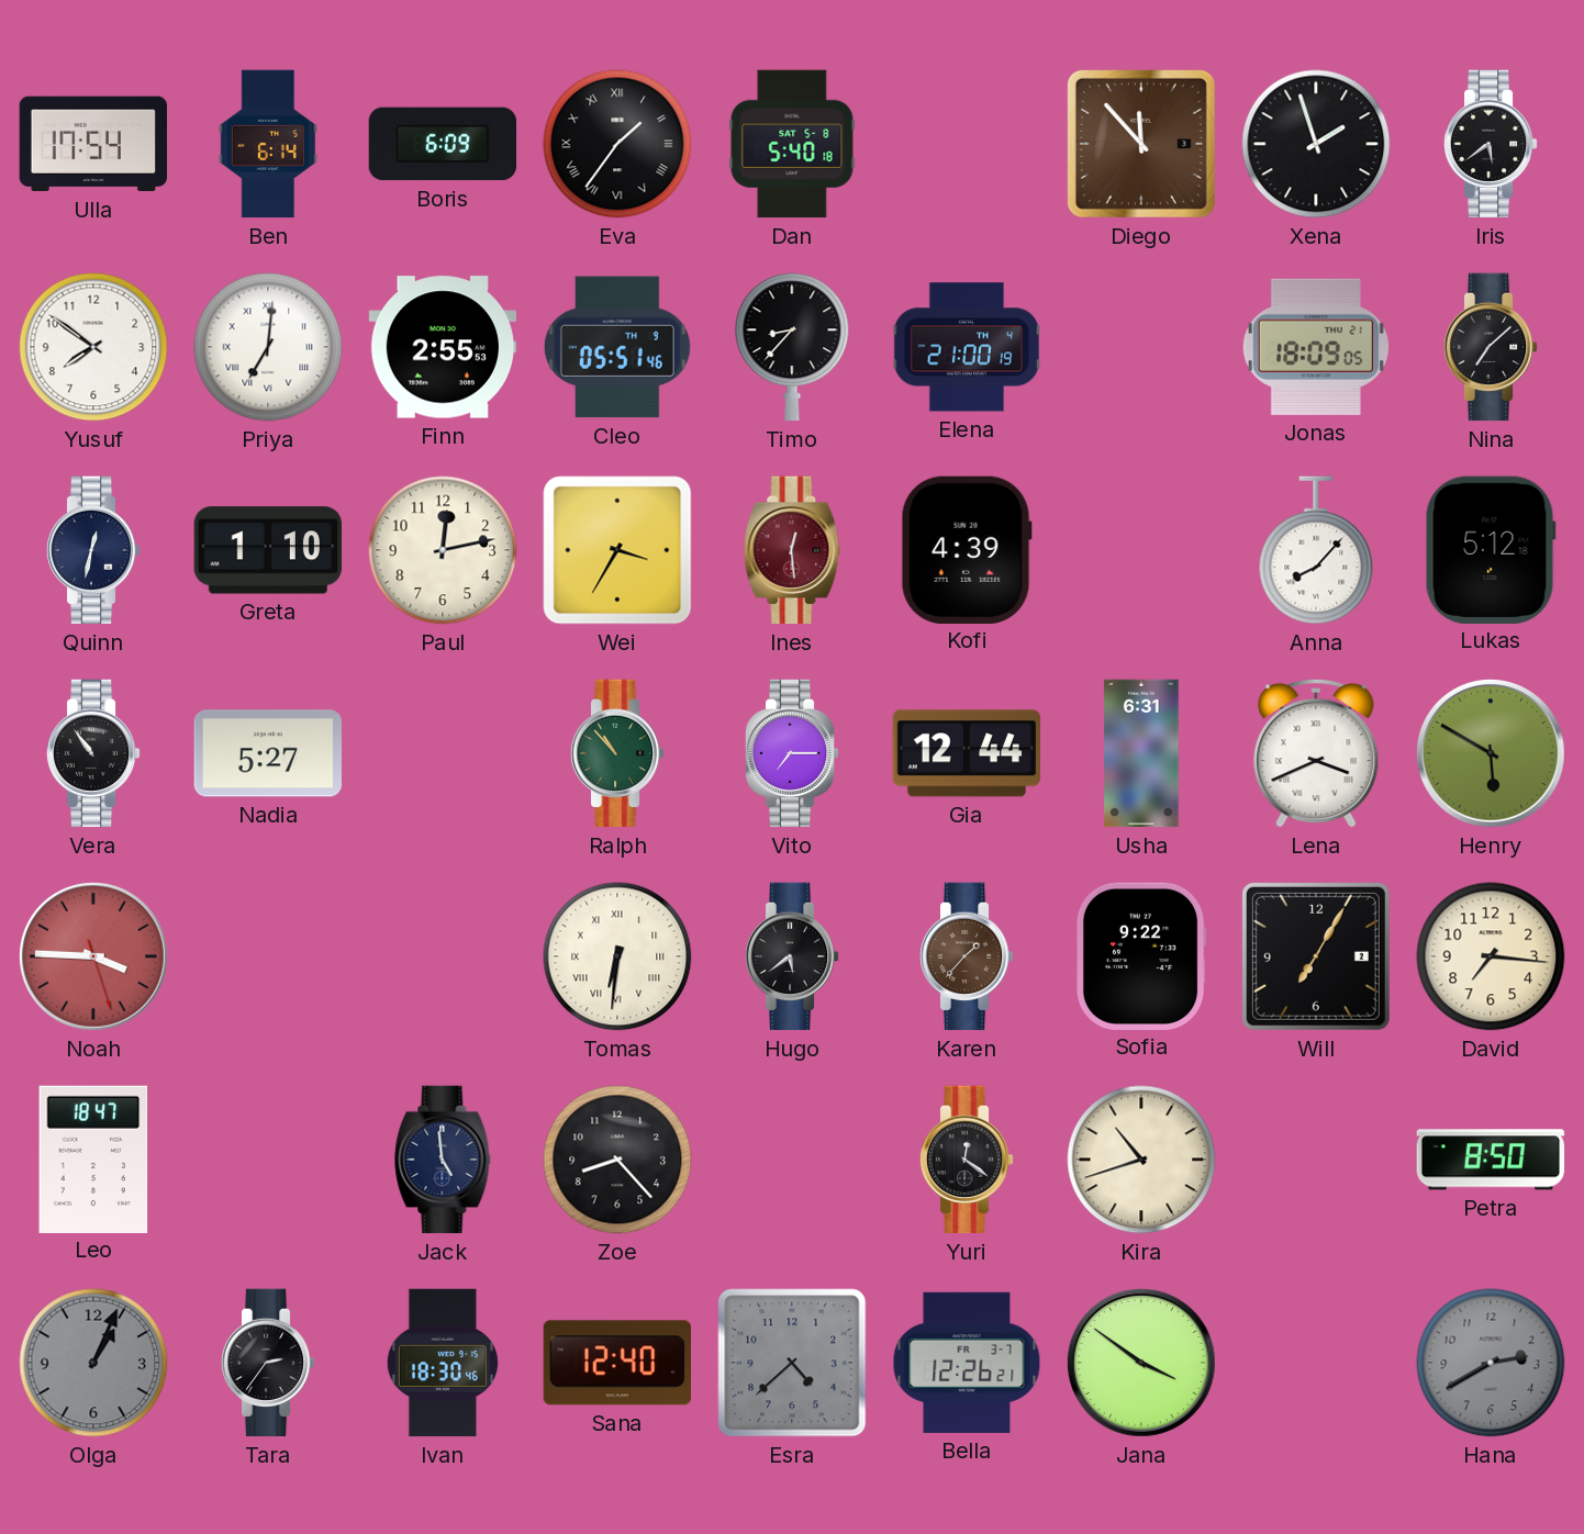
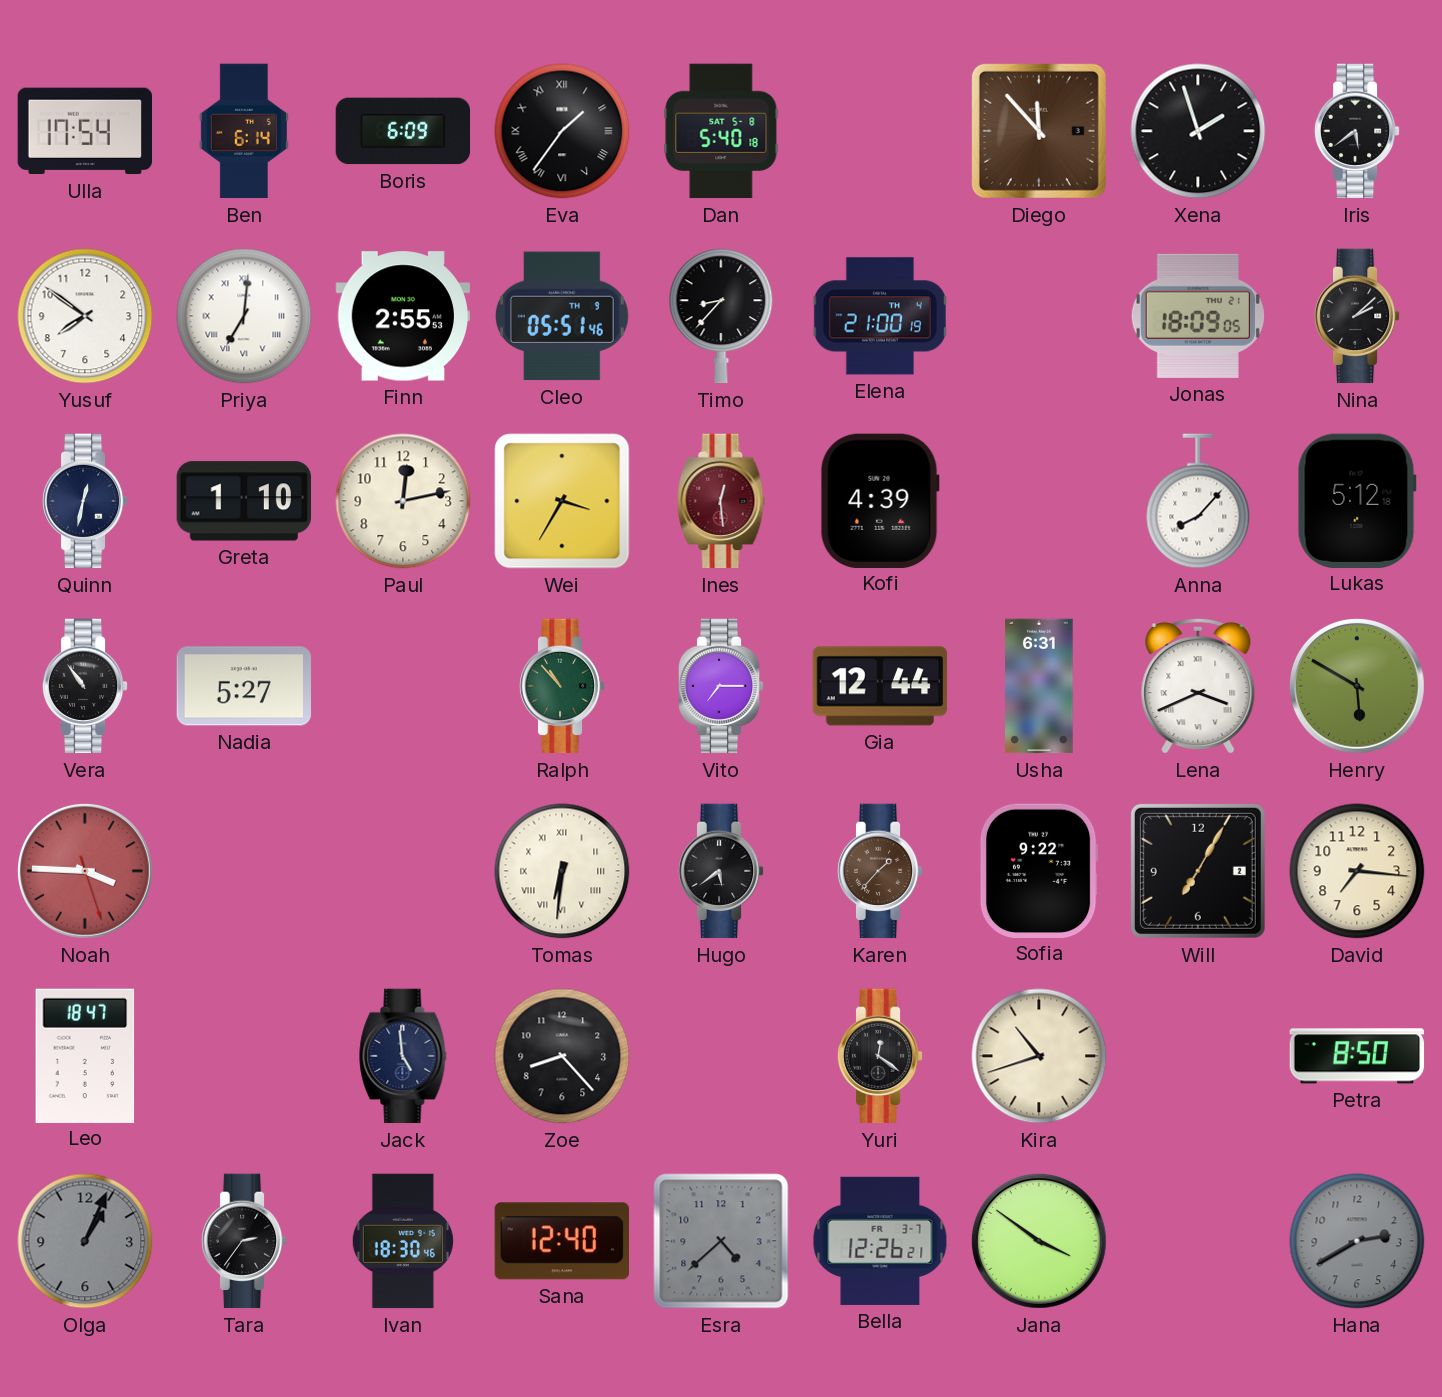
Nina: 7:08 -> 2:08 (1357, 316)
